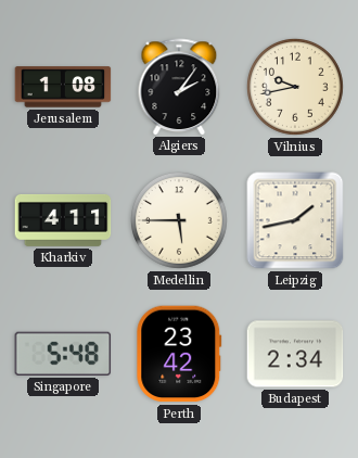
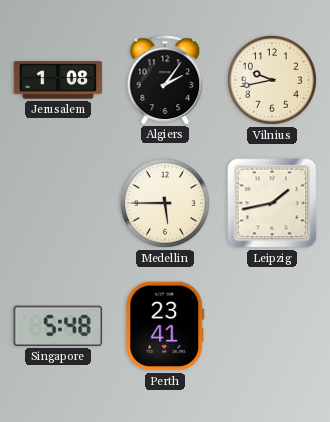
Kharkiv: 4:11 -> none (63, 220)
Perth: 23:42 -> 23:41 (165, 326)
Budapest: 2:34 -> none (295, 354)
